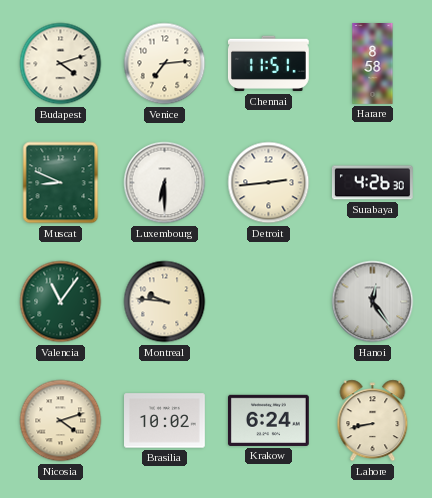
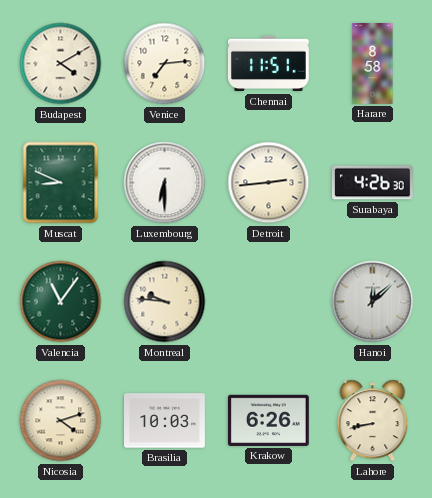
Budapest: 4:12 -> 4:10 (61, 64)
Hanoi: 12:24 -> 12:08 (373, 302)
Brasilia: 10:02 -> 10:03 (165, 421)
Krakow: 6:24 -> 6:26 (268, 420)
